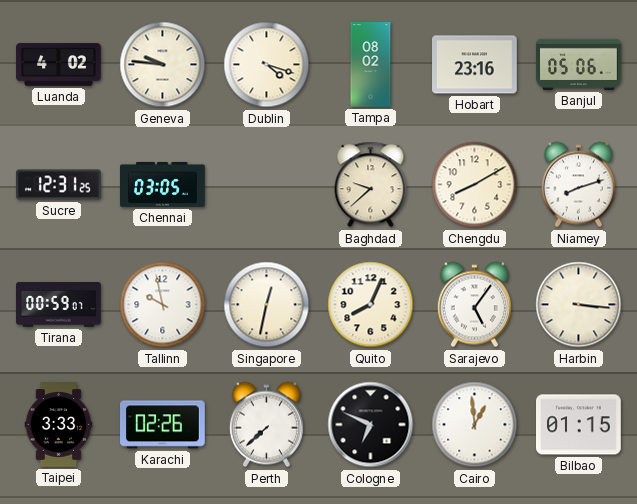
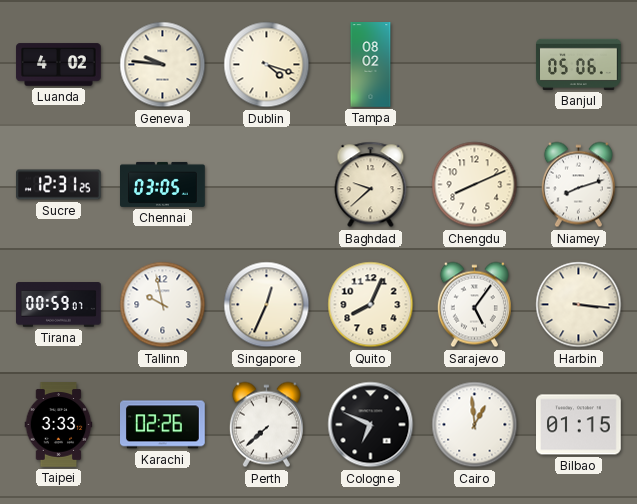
Hobart: 23:16 -> none (475, 65)
Chengdu: 8:10 -> 8:11 (475, 185)
Singapore: 12:32 -> 12:34 (267, 305)
